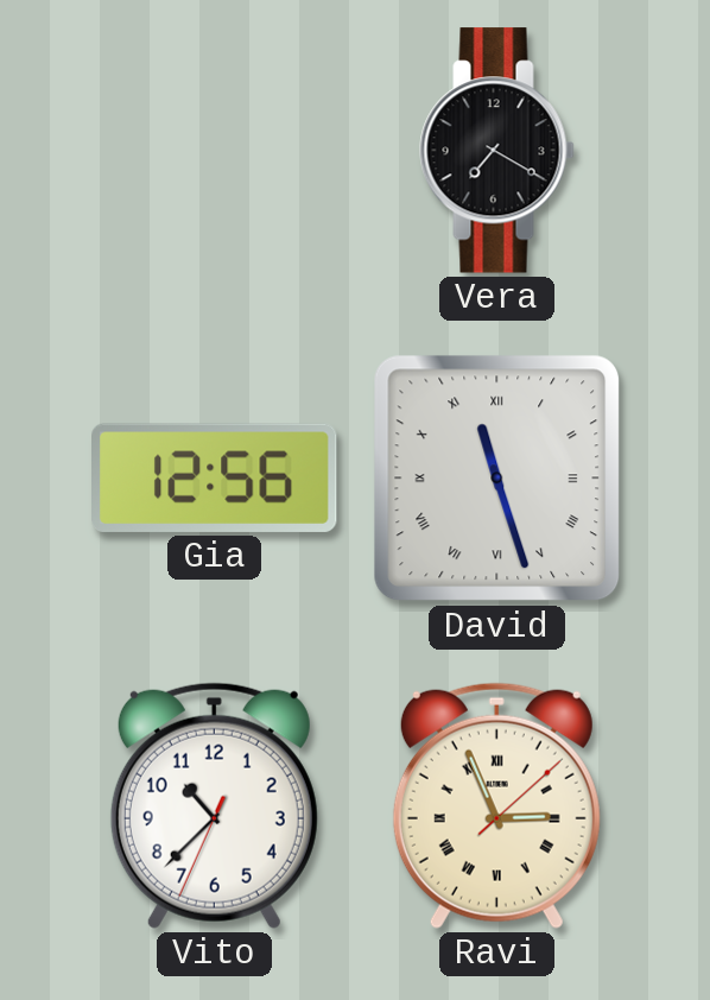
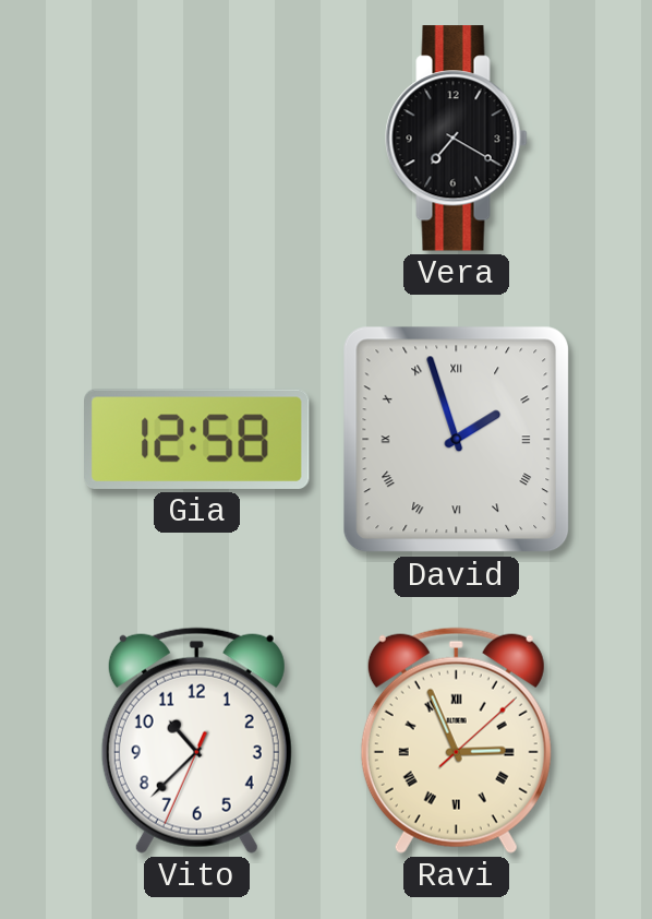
Gia: 12:56 -> 12:58 (197, 439)
David: 11:27 -> 1:57 (457, 440)
